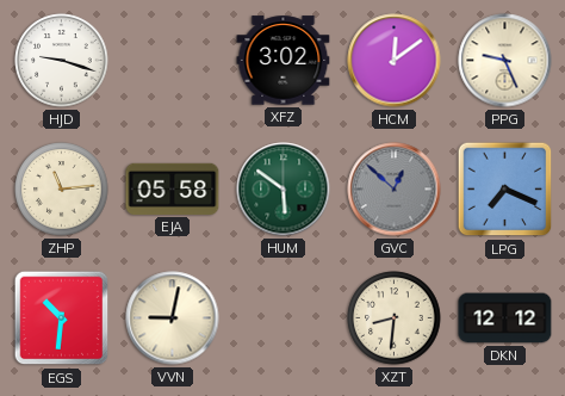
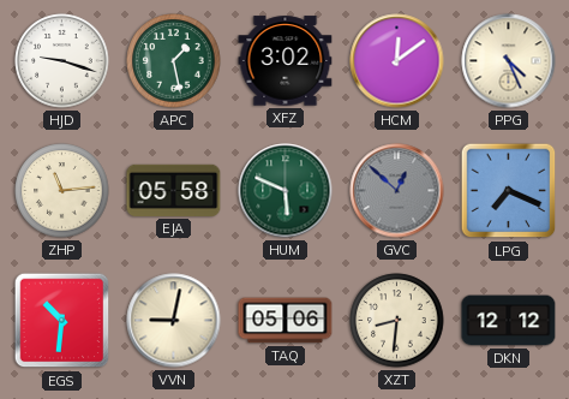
APC: none -> 1:28 (174, 61)
PPG: 9:26 -> 4:26 (509, 61)
HUM: 5:51 -> 5:49 (286, 191)
TAQ: none -> 05:06 (286, 321)
